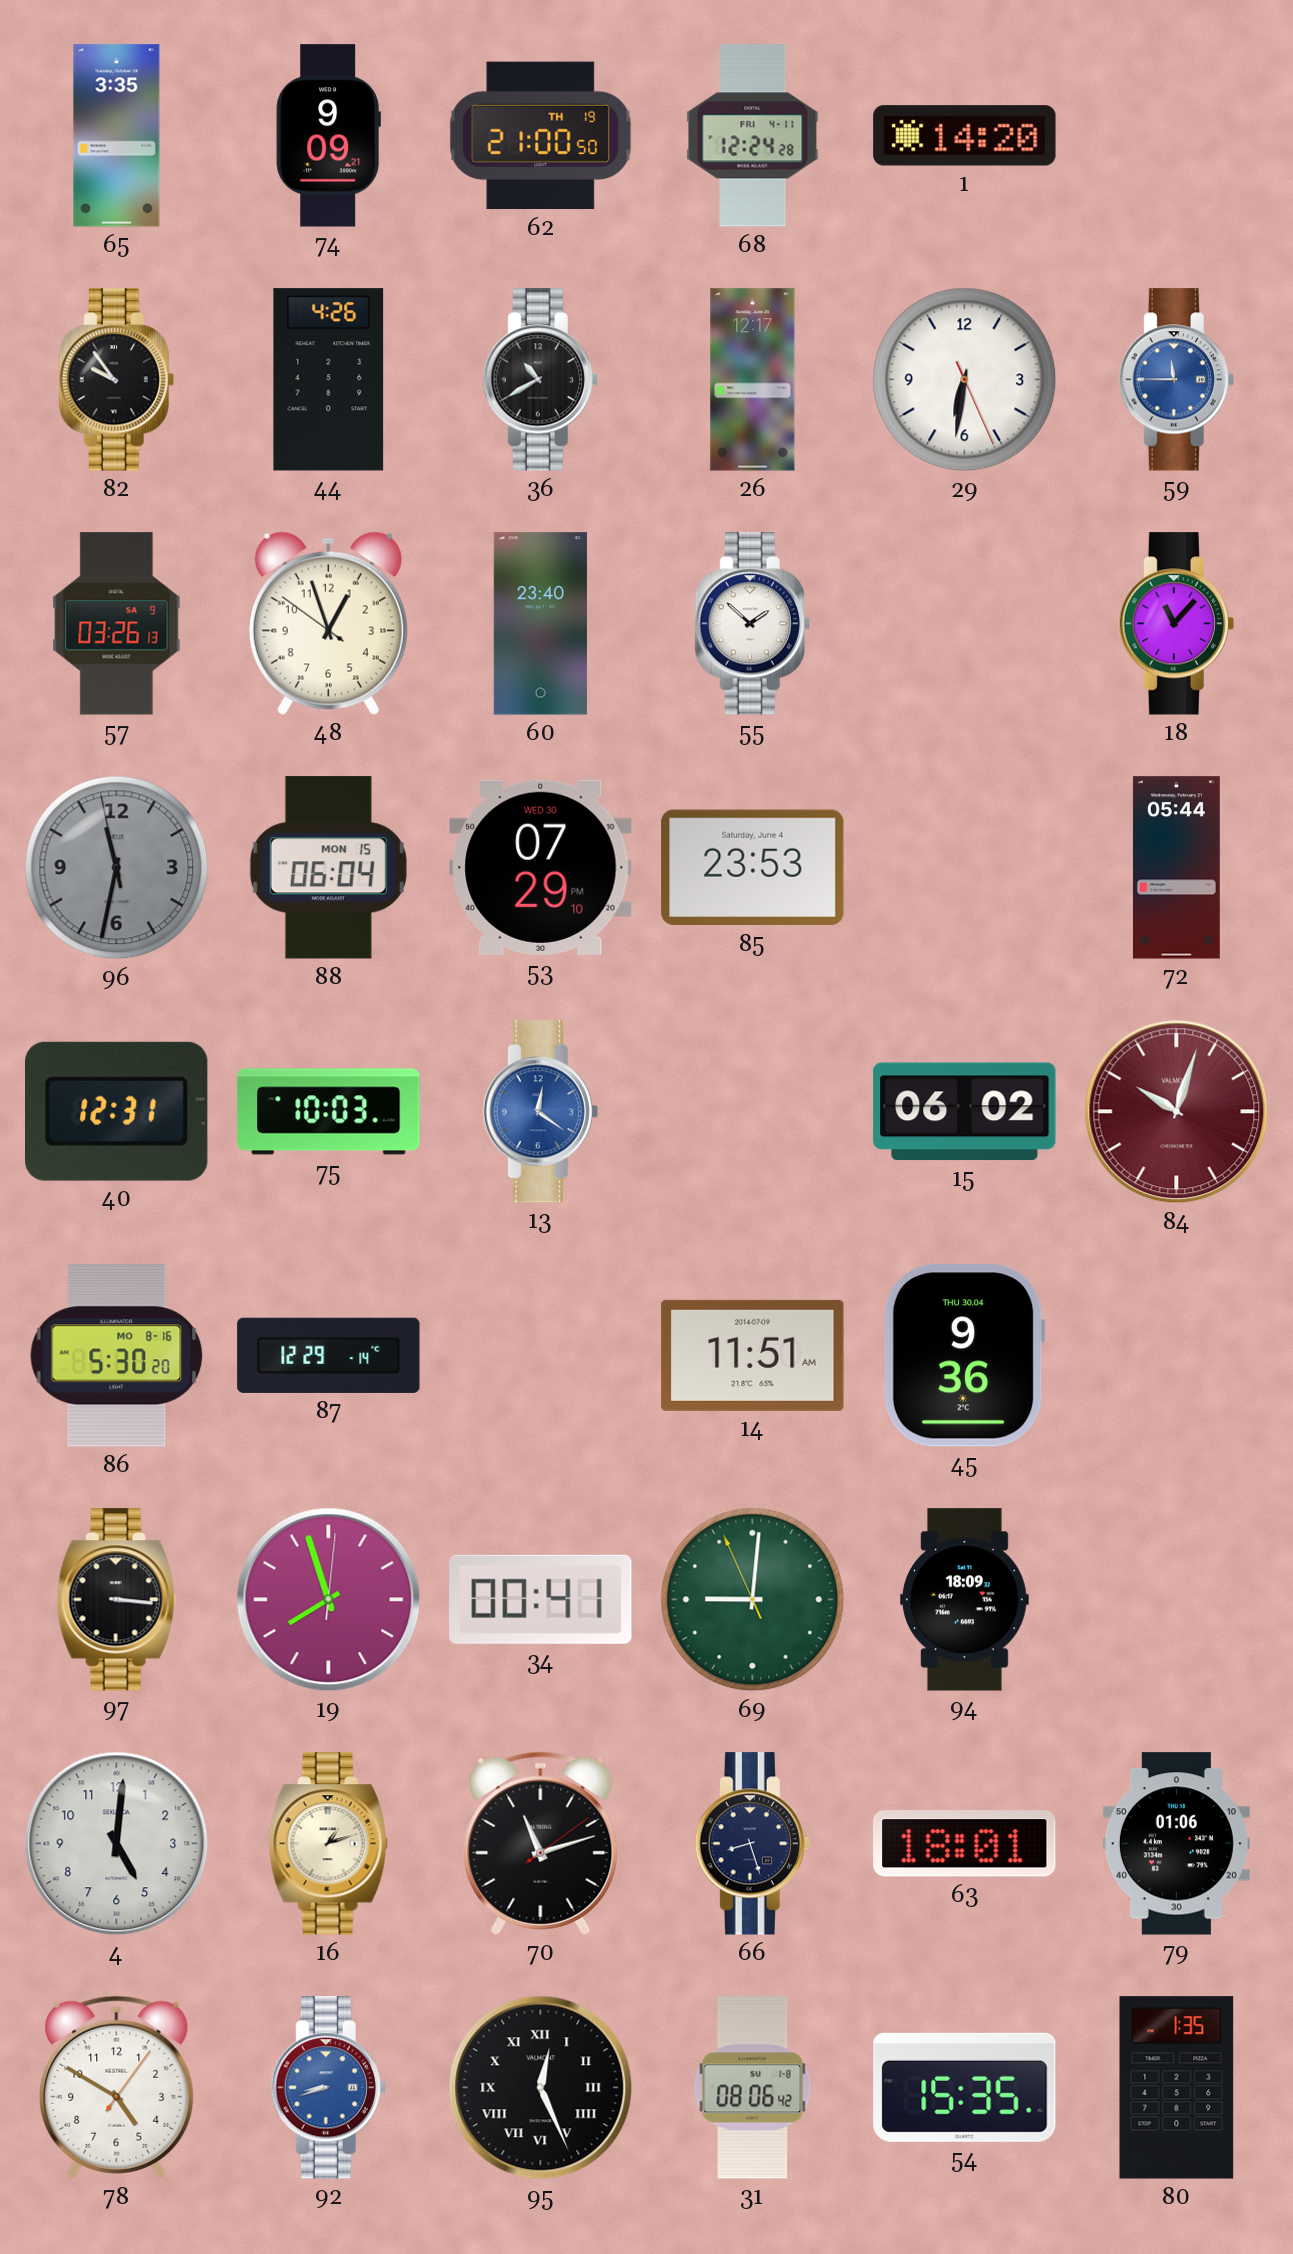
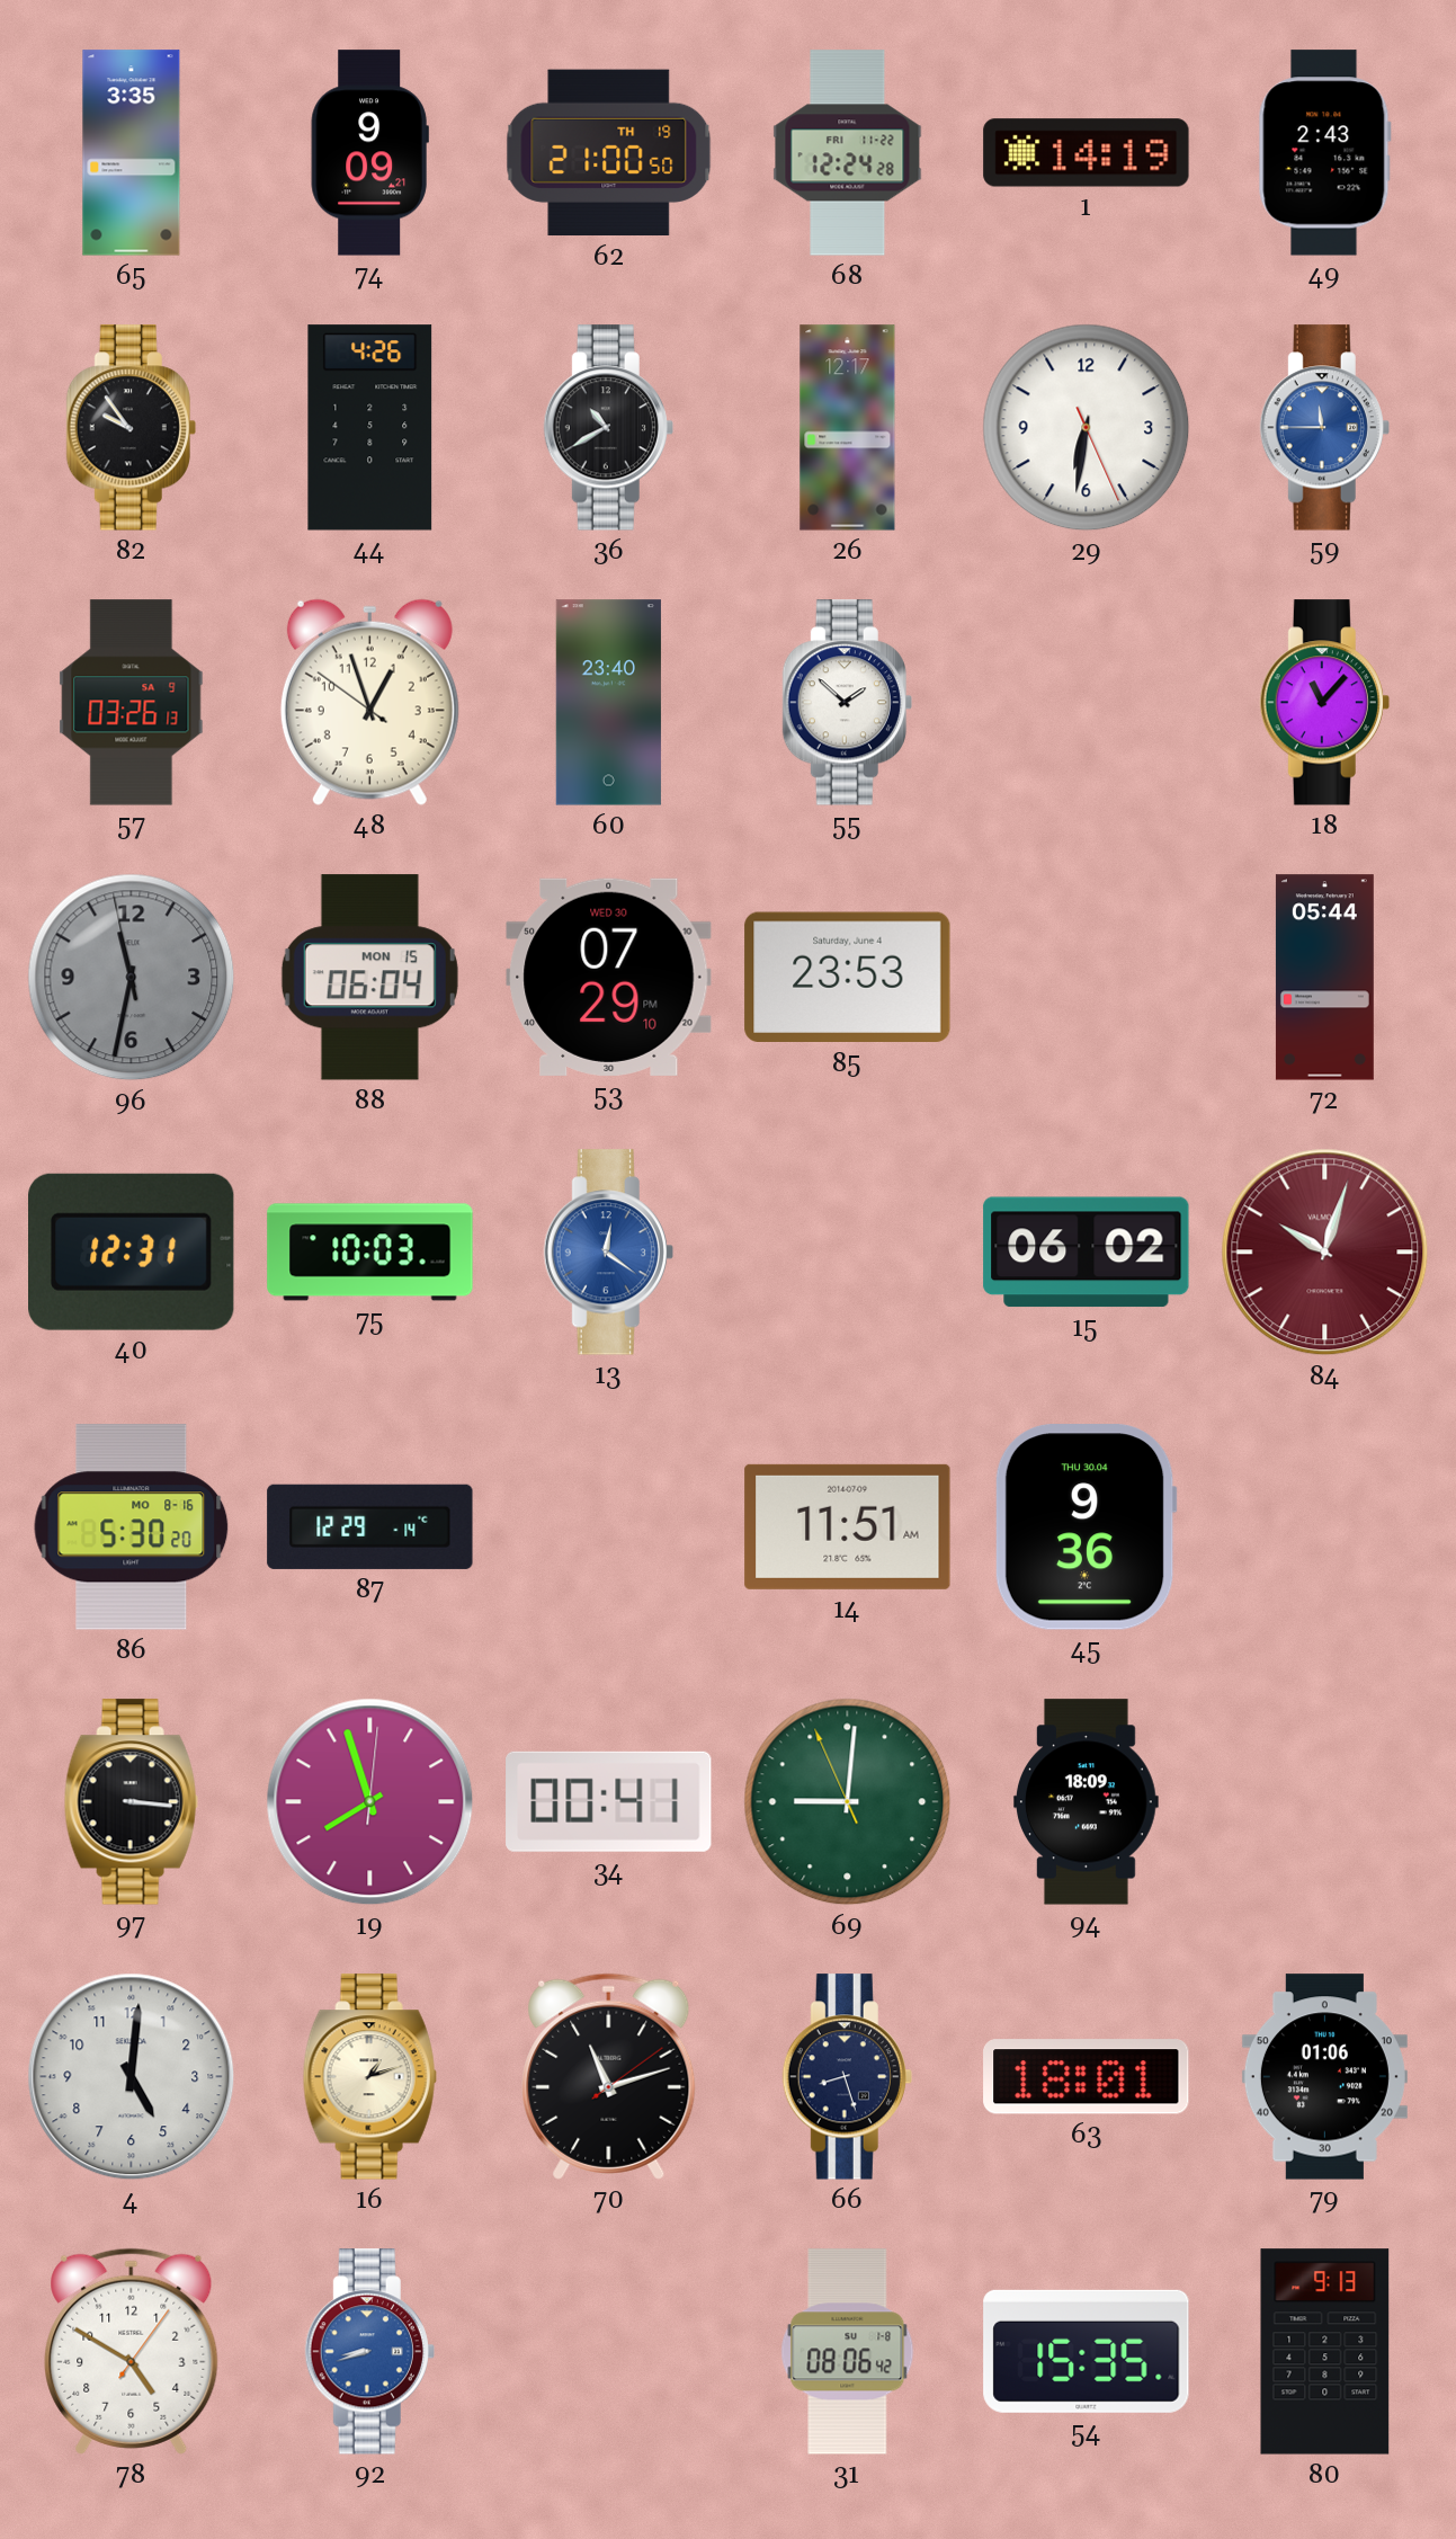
68 date: FRI 4-11 -> FRI 11-22 (848, 153)
1: 14:20 -> 14:19 (1087, 153)
49: none -> 2:43 (1324, 153)
95: 12:26 -> none (541, 2088)
80: 1:35 -> 9:13 (1325, 2352)
